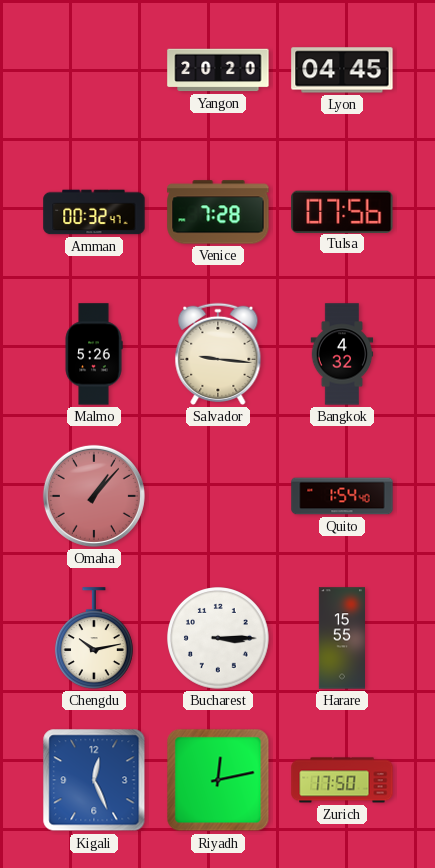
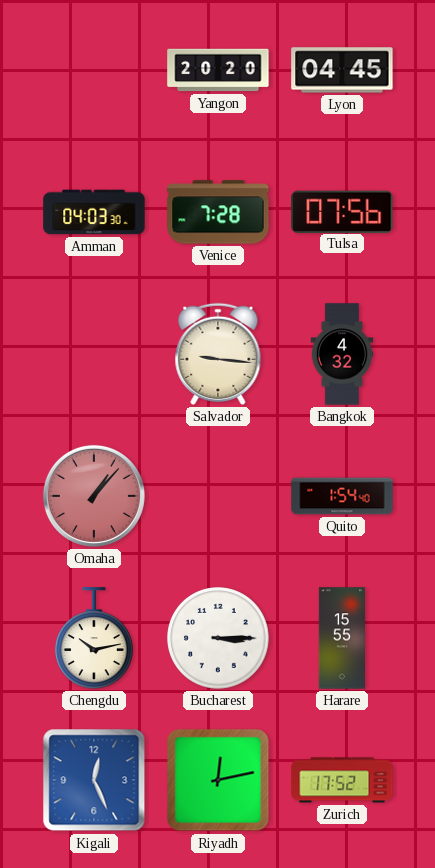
Amman: 00:32 -> 04:03 (94, 212)
Malmo: 5:26 -> none (94, 354)
Zurich: 17:50 -> 17:52 (342, 780)
